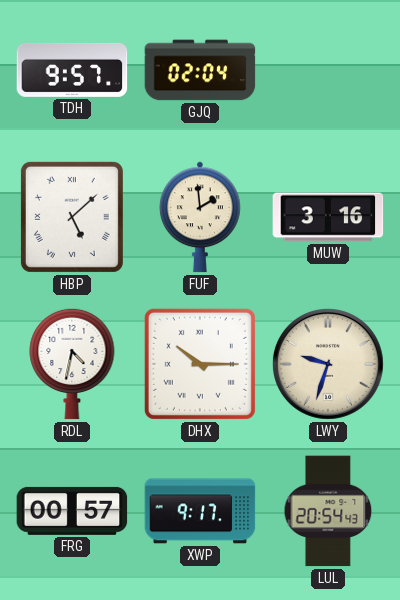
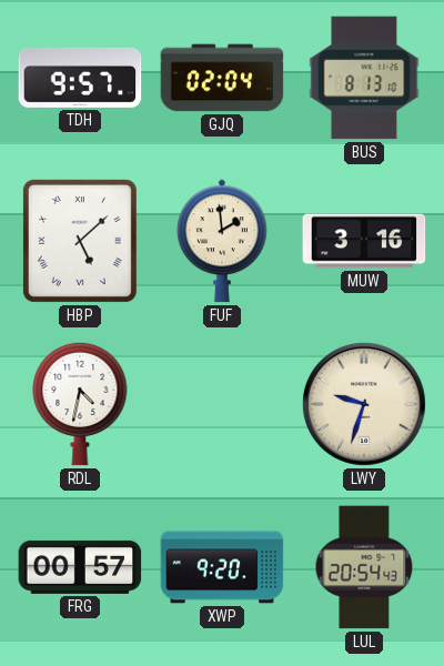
BUS: none -> 8:13 (364, 78)
DHX: 10:15 -> none (200, 364)
XWP: 9:17 -> 9:20 (222, 567)
